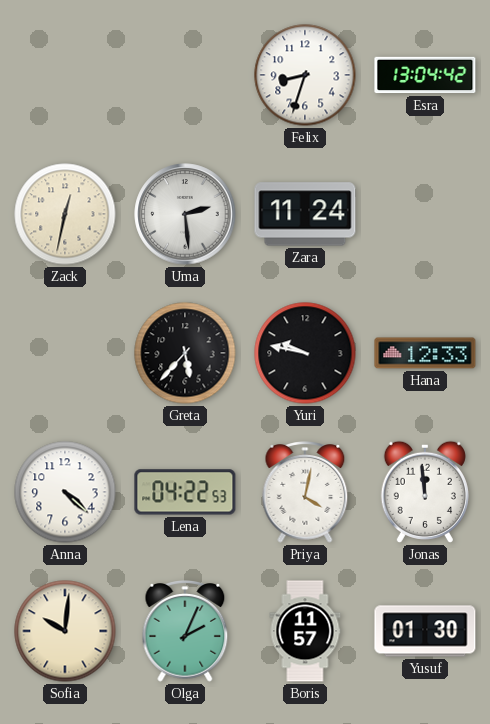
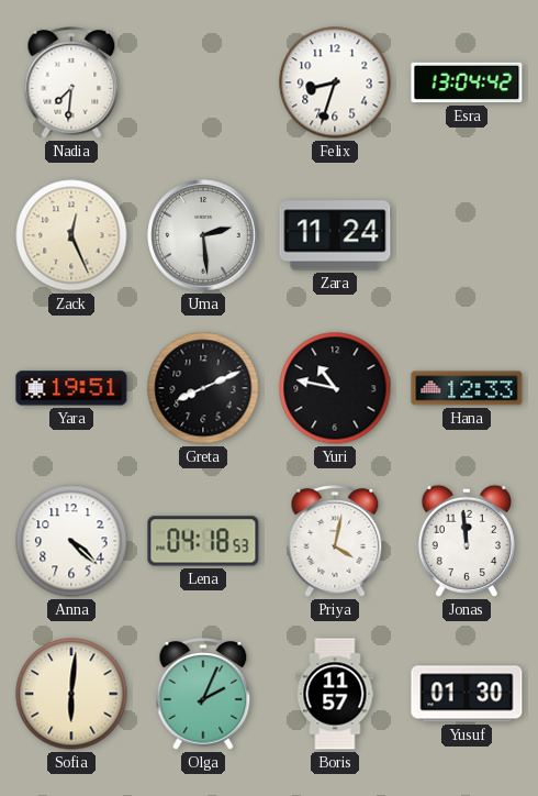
Nadia: none -> 7:31 (71, 84)
Zack: 12:32 -> 12:26 (71, 235)
Yara: none -> 19:51 (71, 388)
Greta: 5:37 -> 8:11 (203, 388)
Yuri: 9:47 -> 10:47 (335, 388)
Lena: 04:22 -> 04:18 (203, 541)
Sofia: 10:01 -> 6:01 (71, 694)
